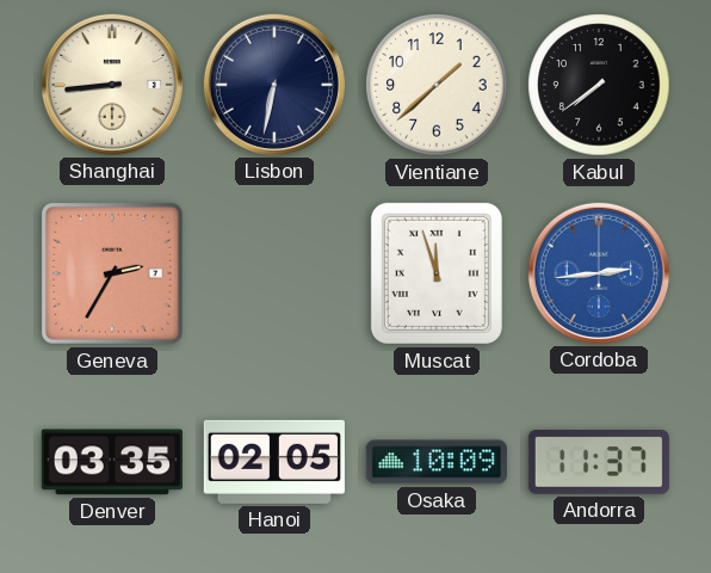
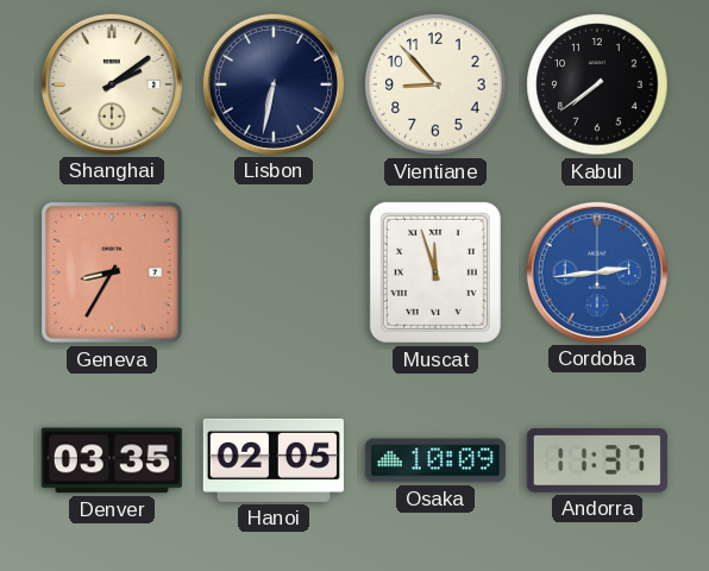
Shanghai: 8:44 -> 2:09 (112, 84)
Vientiane: 1:38 -> 8:53 (435, 84)
Geneva: 2:35 -> 8:35 (112, 272)
